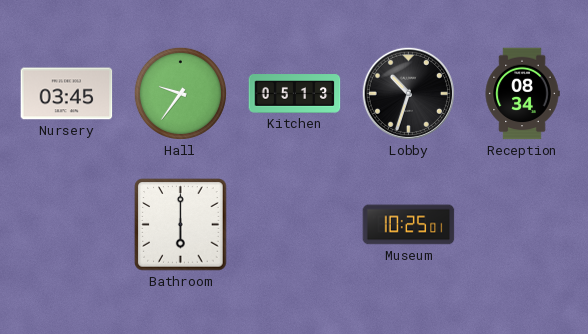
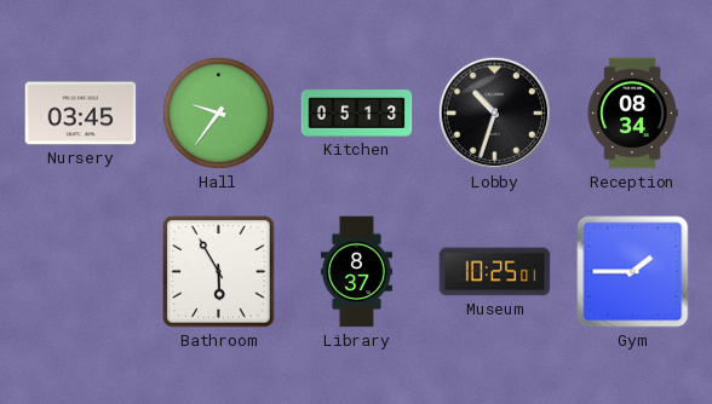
Bathroom: 6:00 -> 5:55 (219, 272)
Library: none -> 8:37 (356, 272)
Gym: none -> 1:45 (633, 272)
